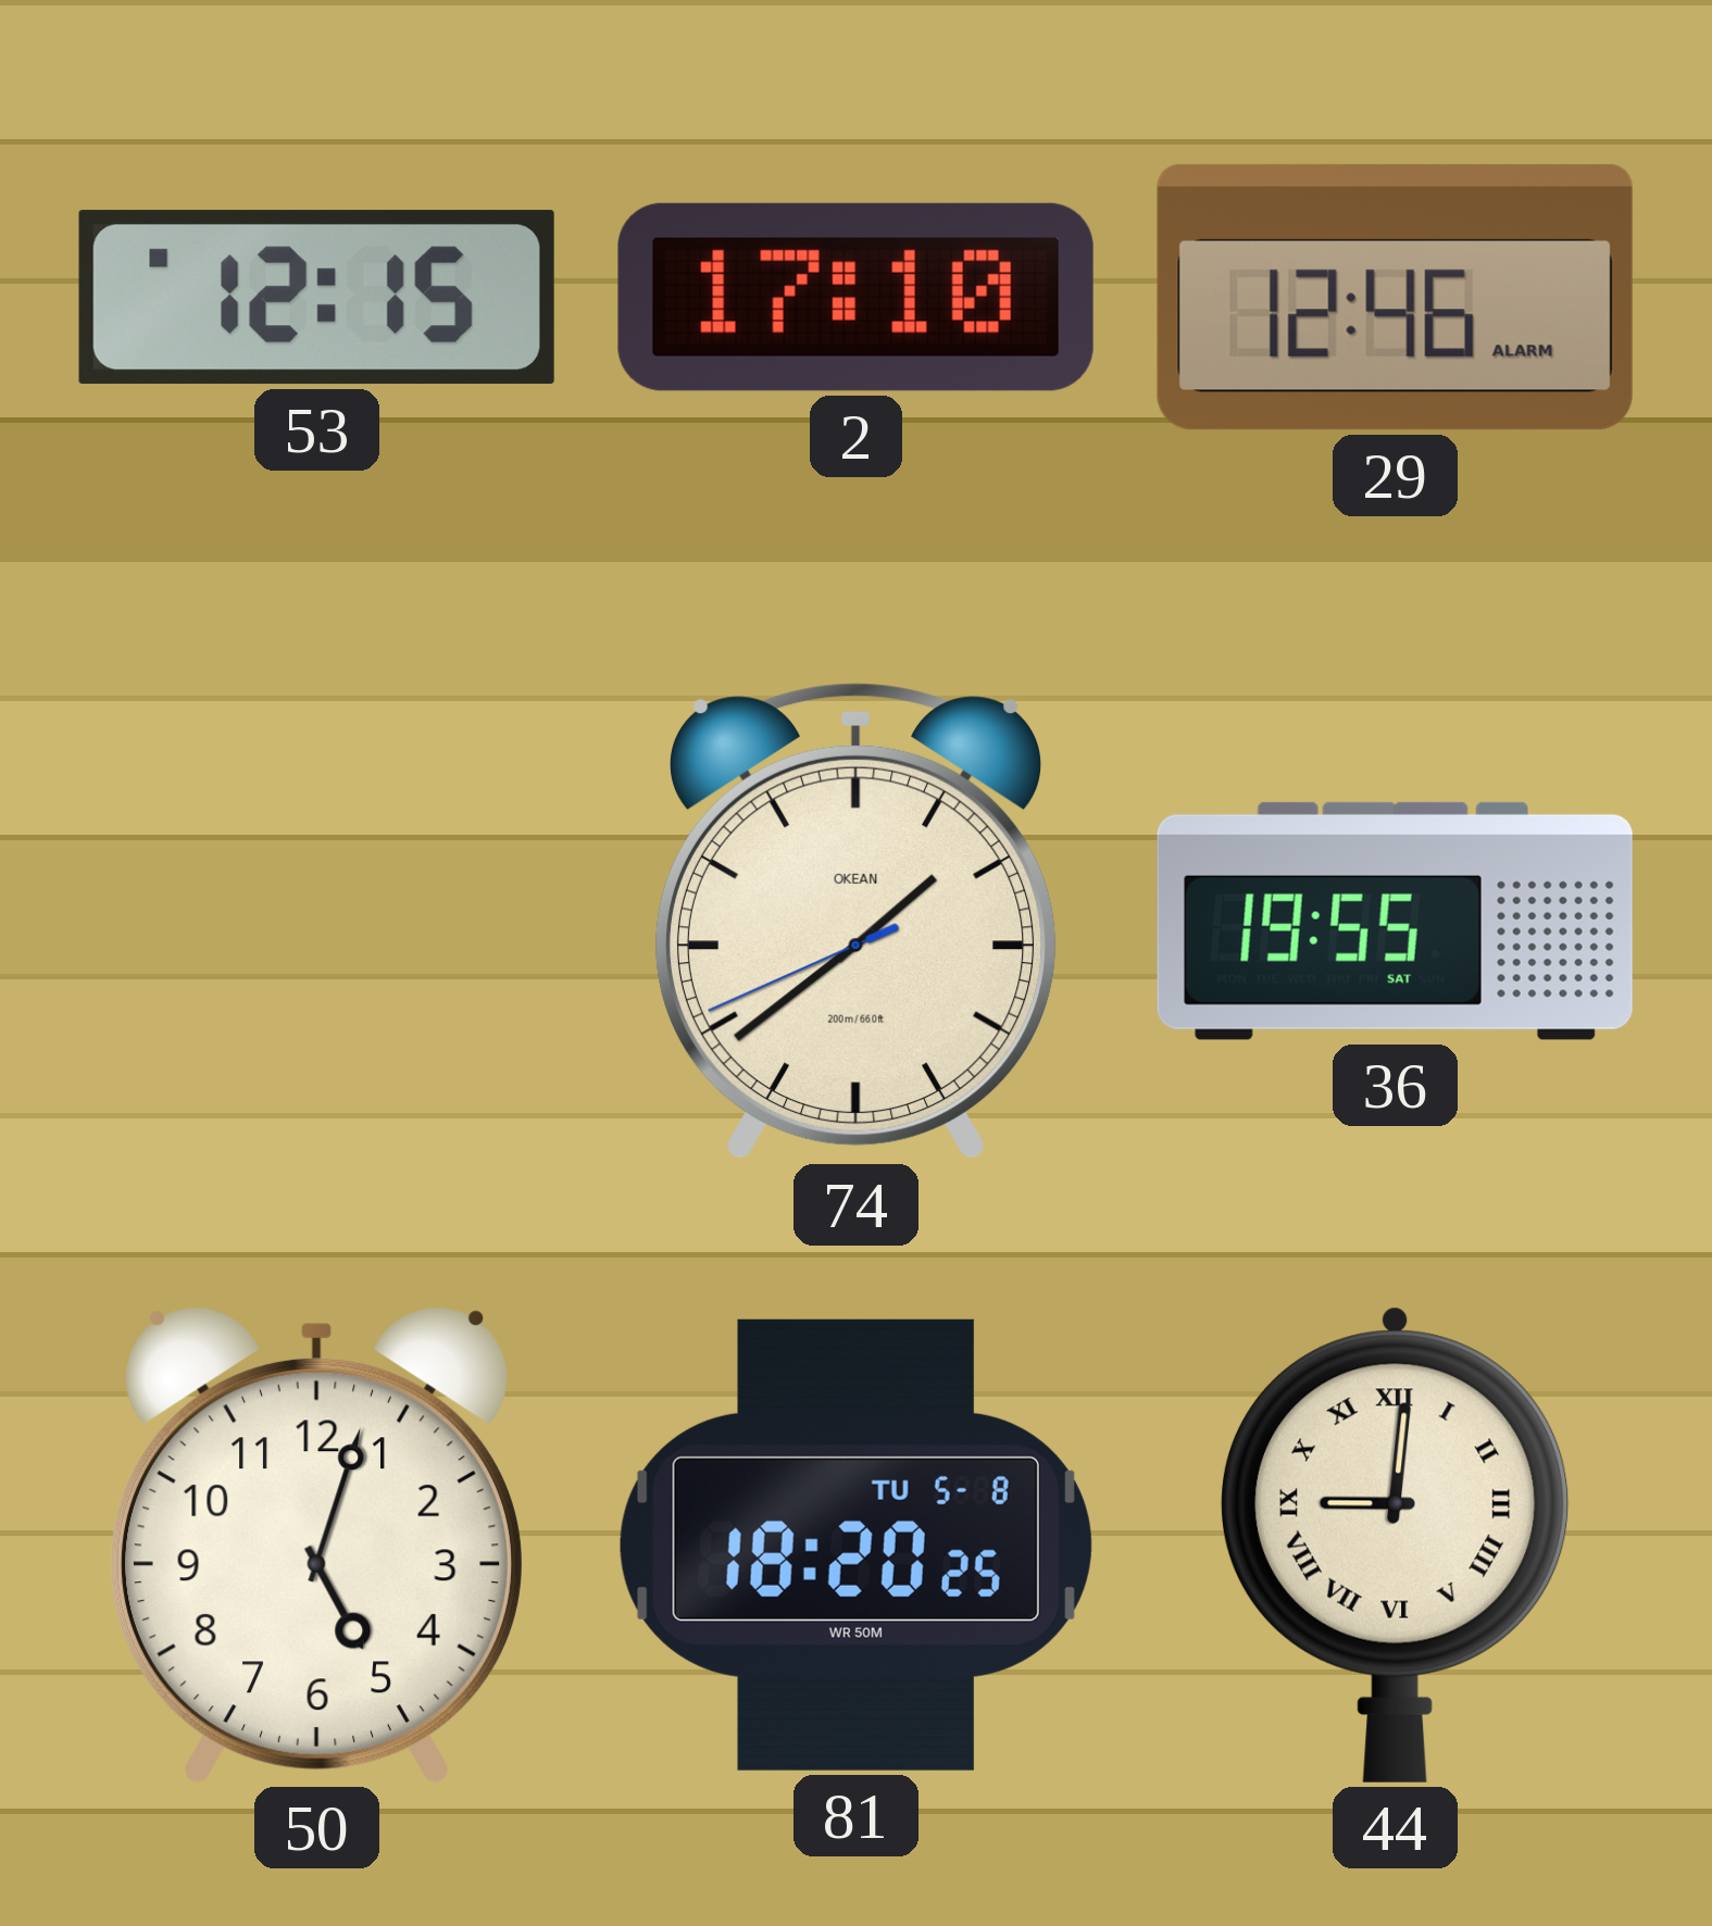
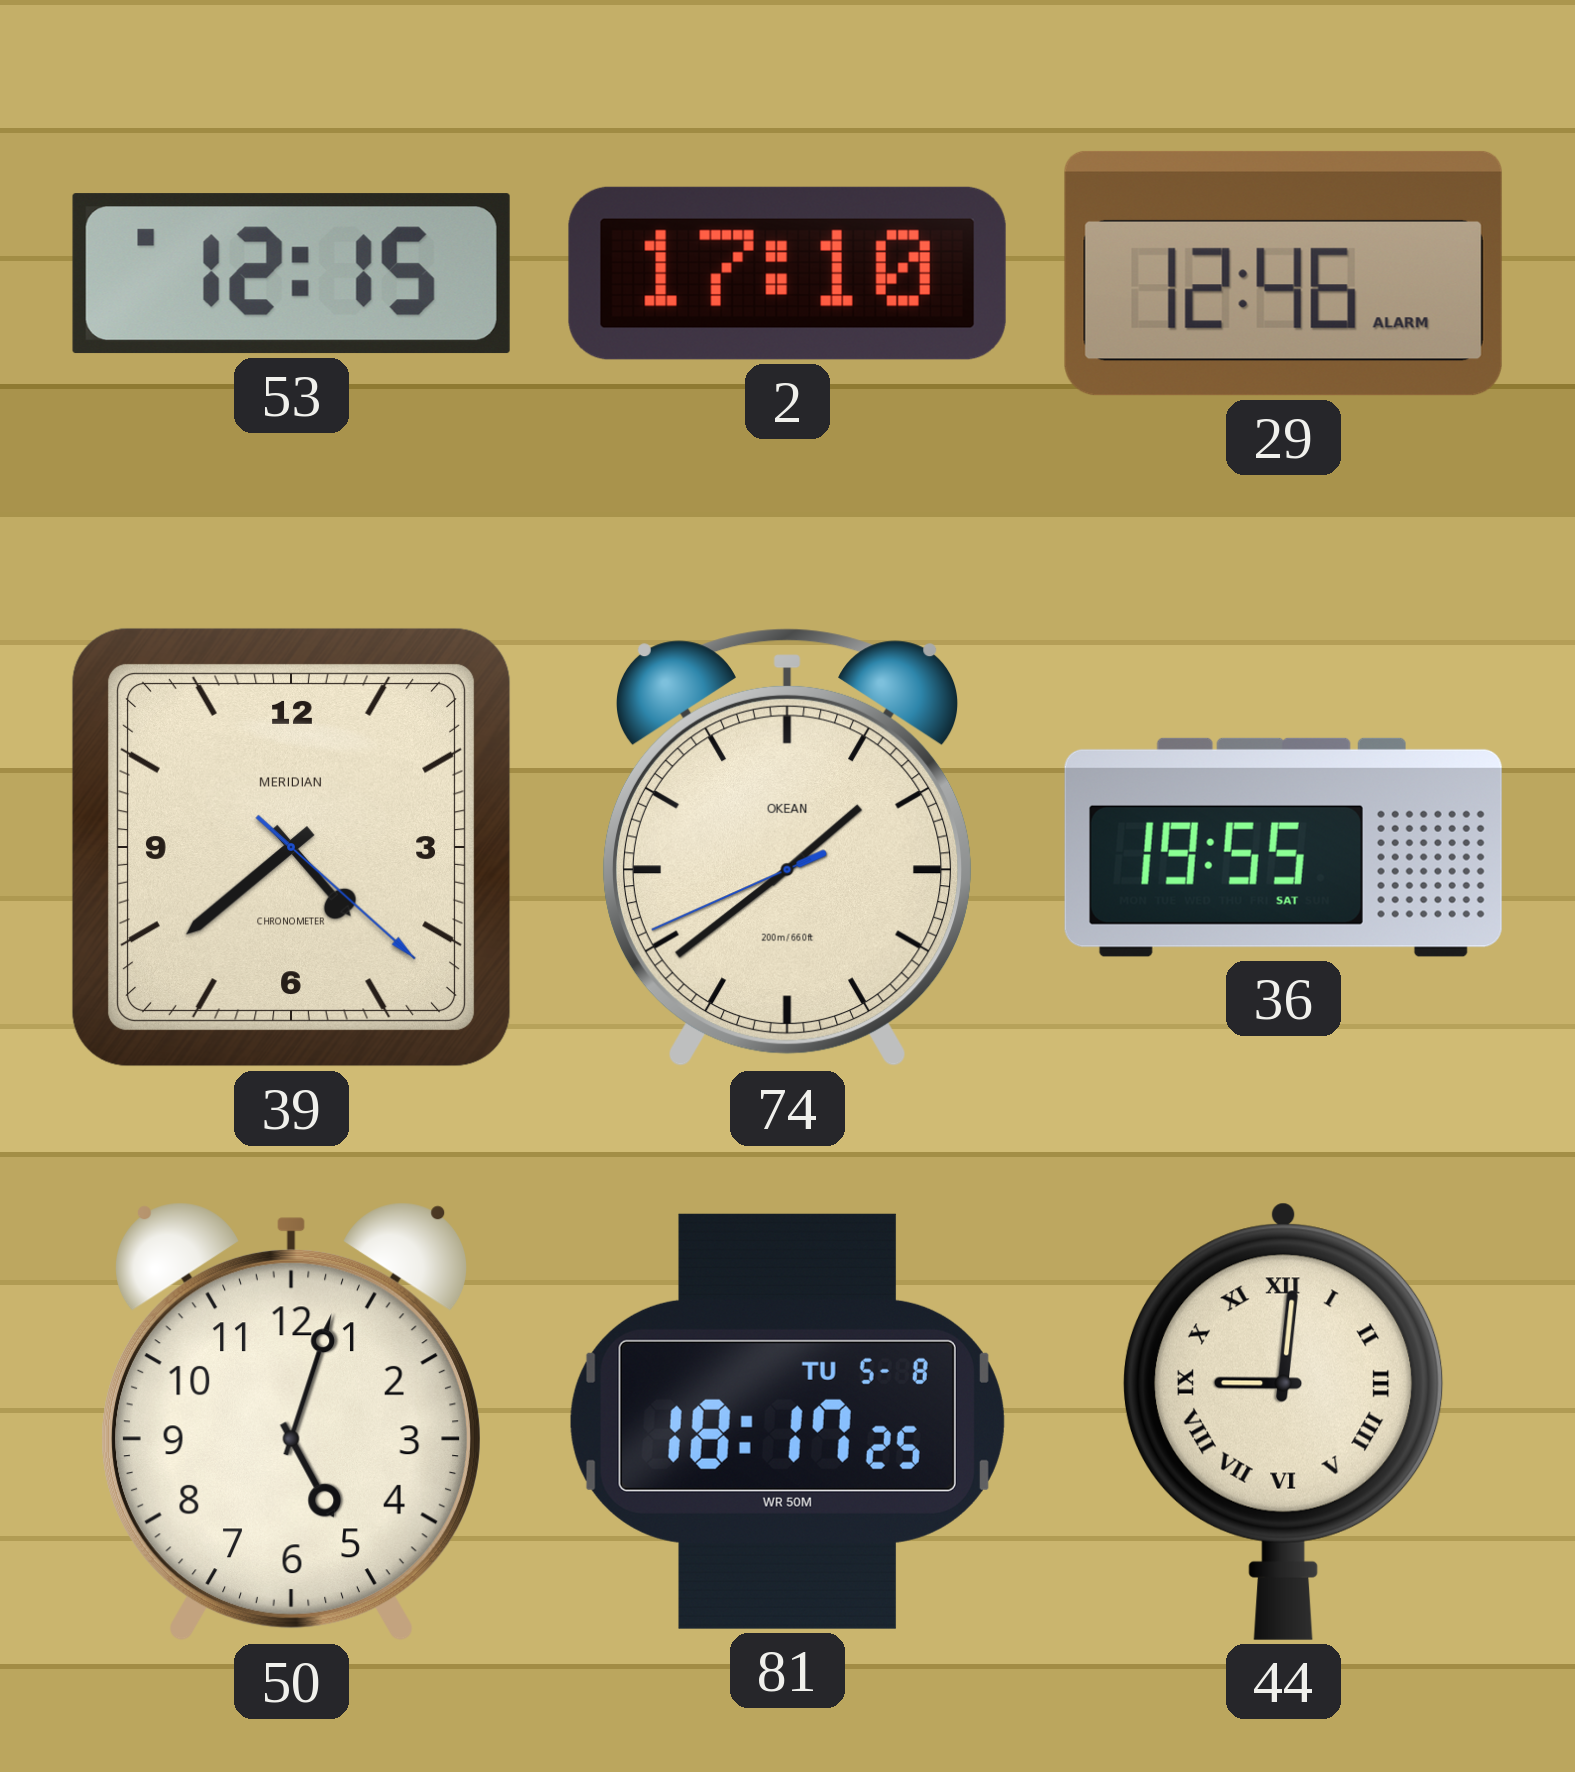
39: none -> 4:38 (291, 847)
81: 18:20 -> 18:17 (787, 1421)
